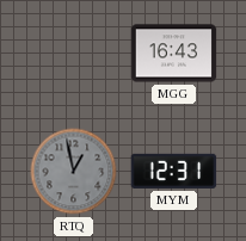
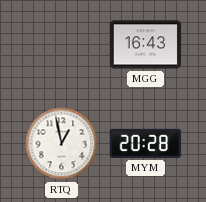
RTQ dial: grey -> white (62, 144)
MYM: 12:31 -> 20:28 (146, 143)
